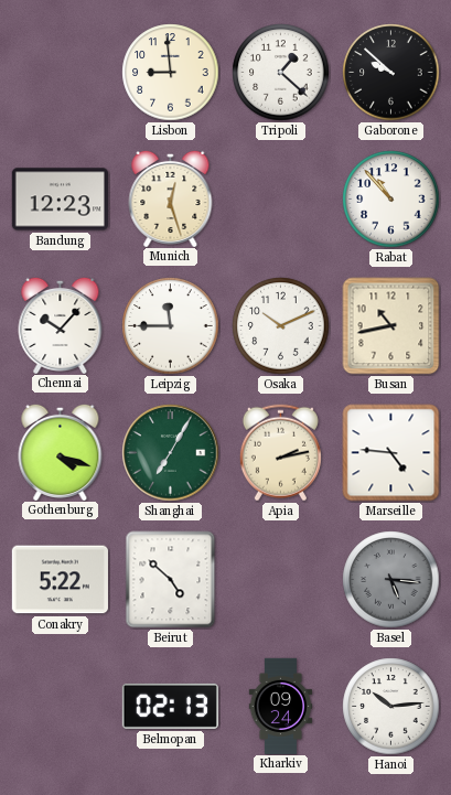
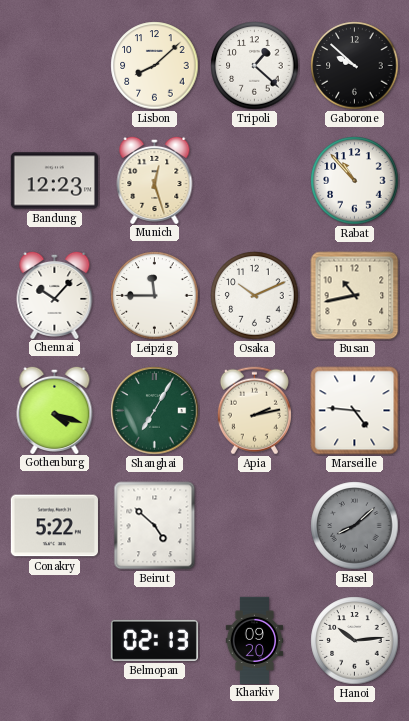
Lisbon: 8:59 -> 8:08 (155, 66)
Basel: 5:16 -> 8:08 (355, 526)
Kharkiv: 09:24 -> 09:20 (255, 640)
